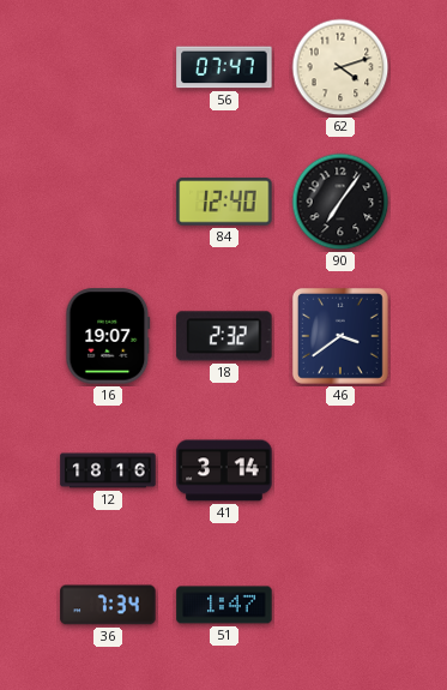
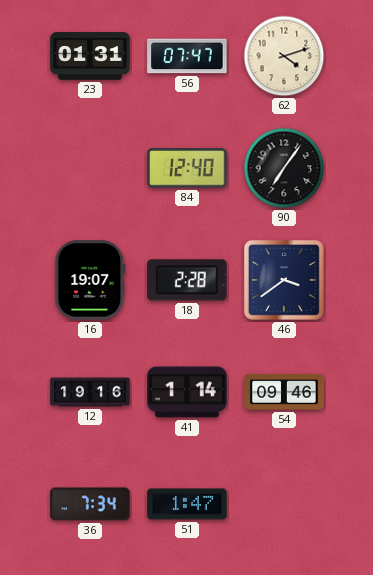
23: none -> 01:31 (90, 56)
18: 2:32 -> 2:28 (187, 280)
12: 18:16 -> 19:16 (90, 392)
41: 3:14 -> 1:14 (187, 392)
54: none -> 09:46 (284, 392)
